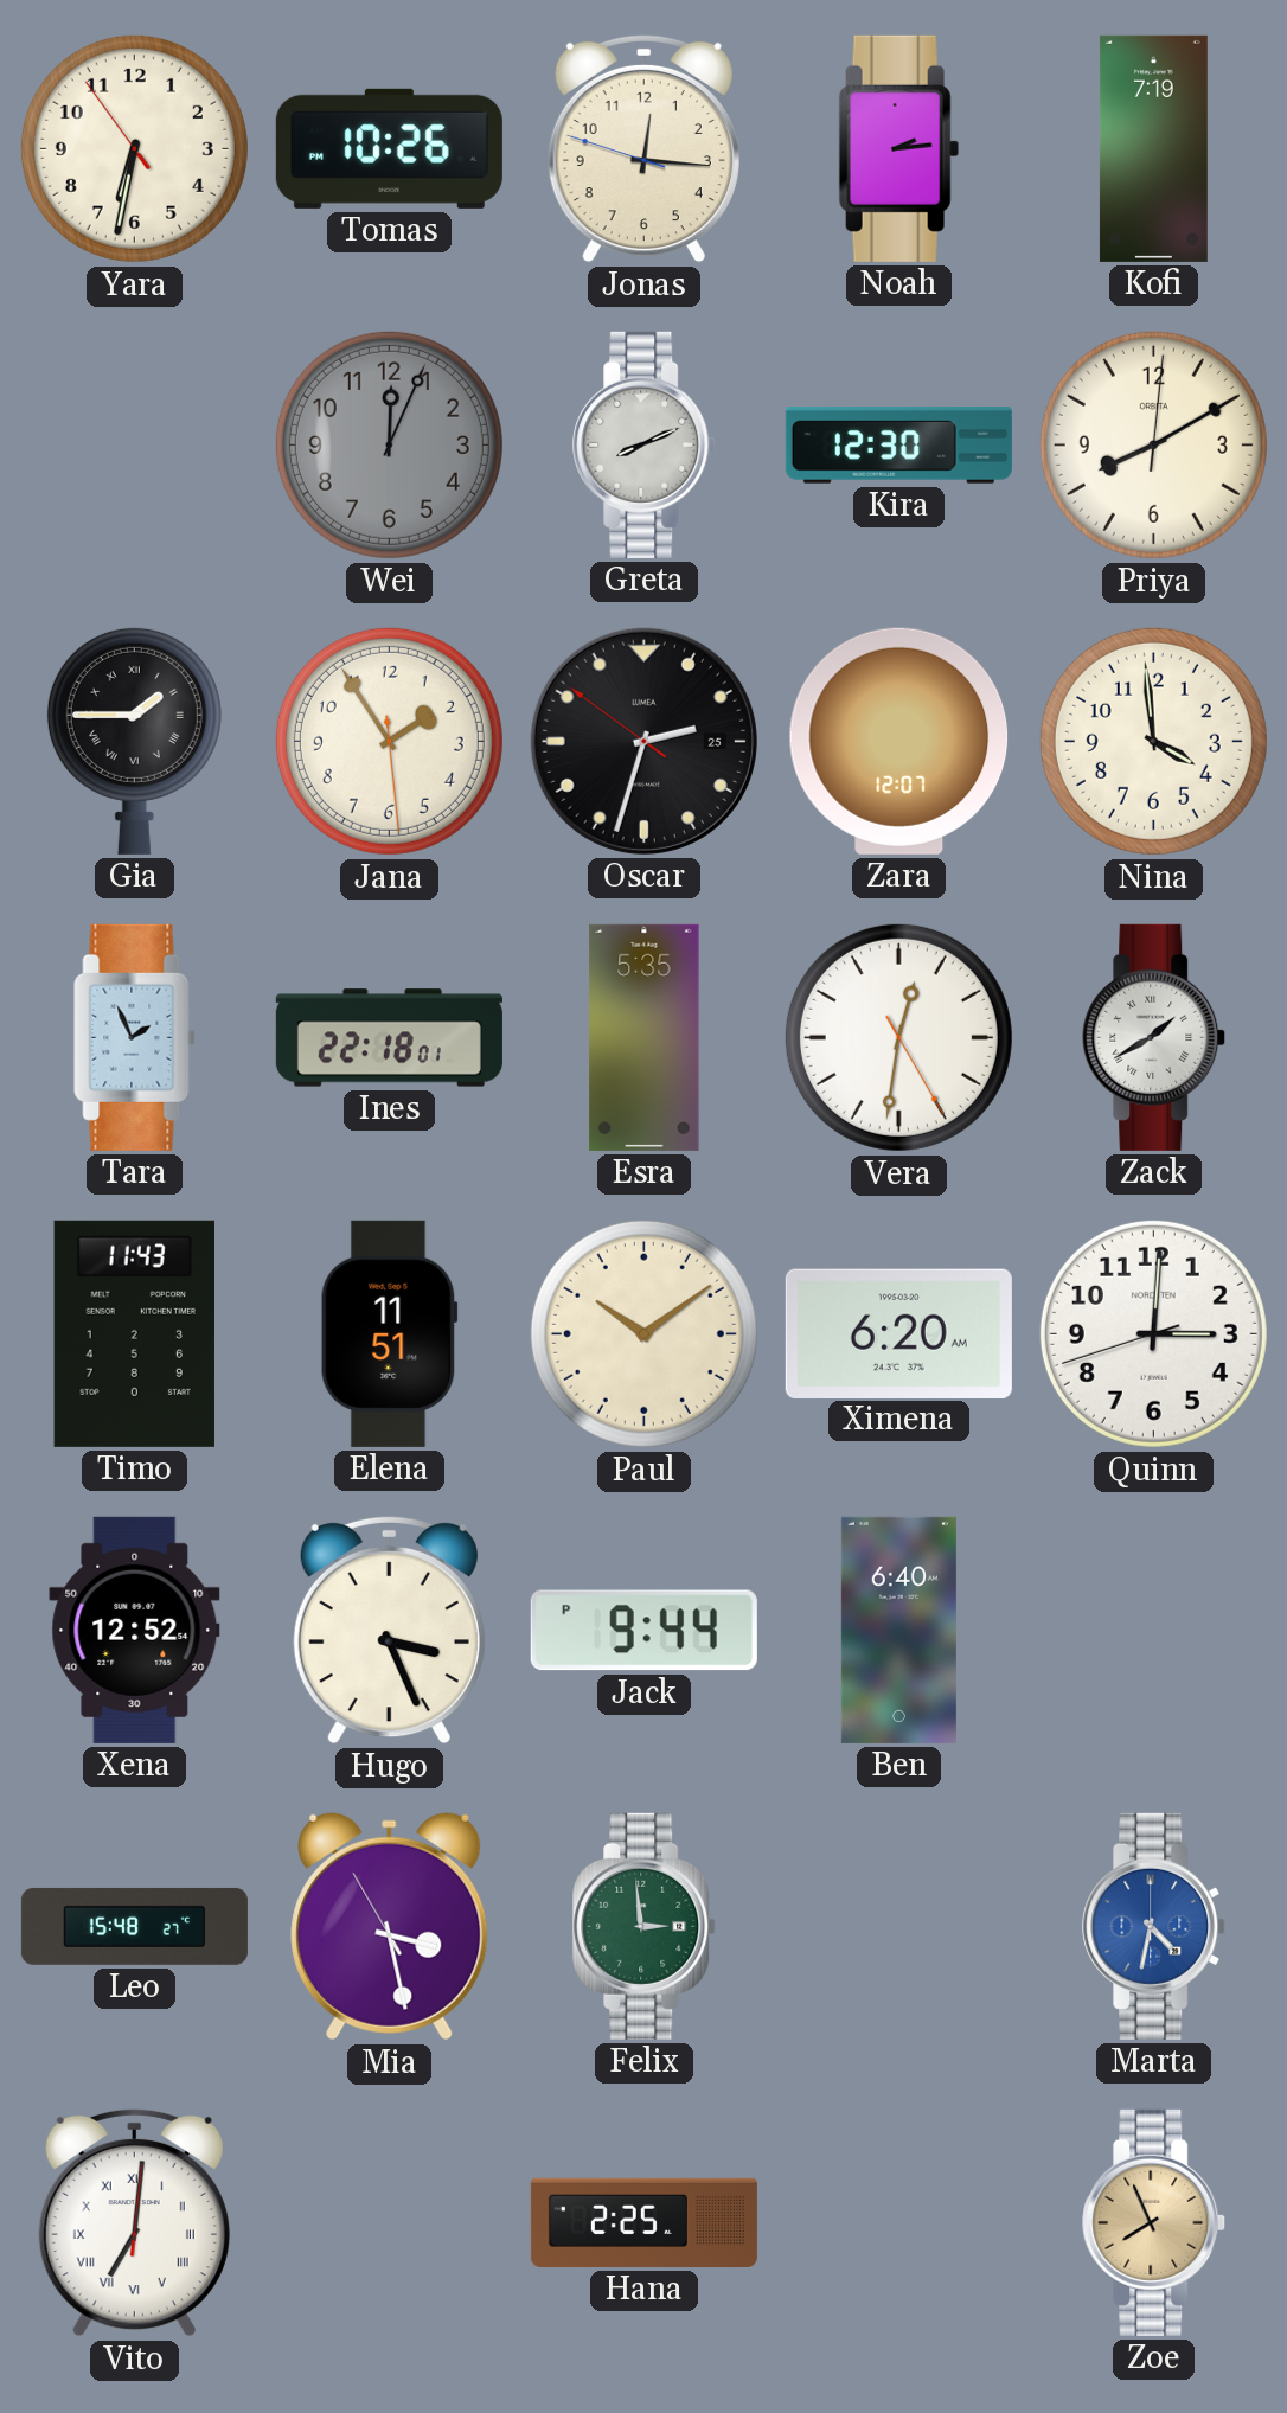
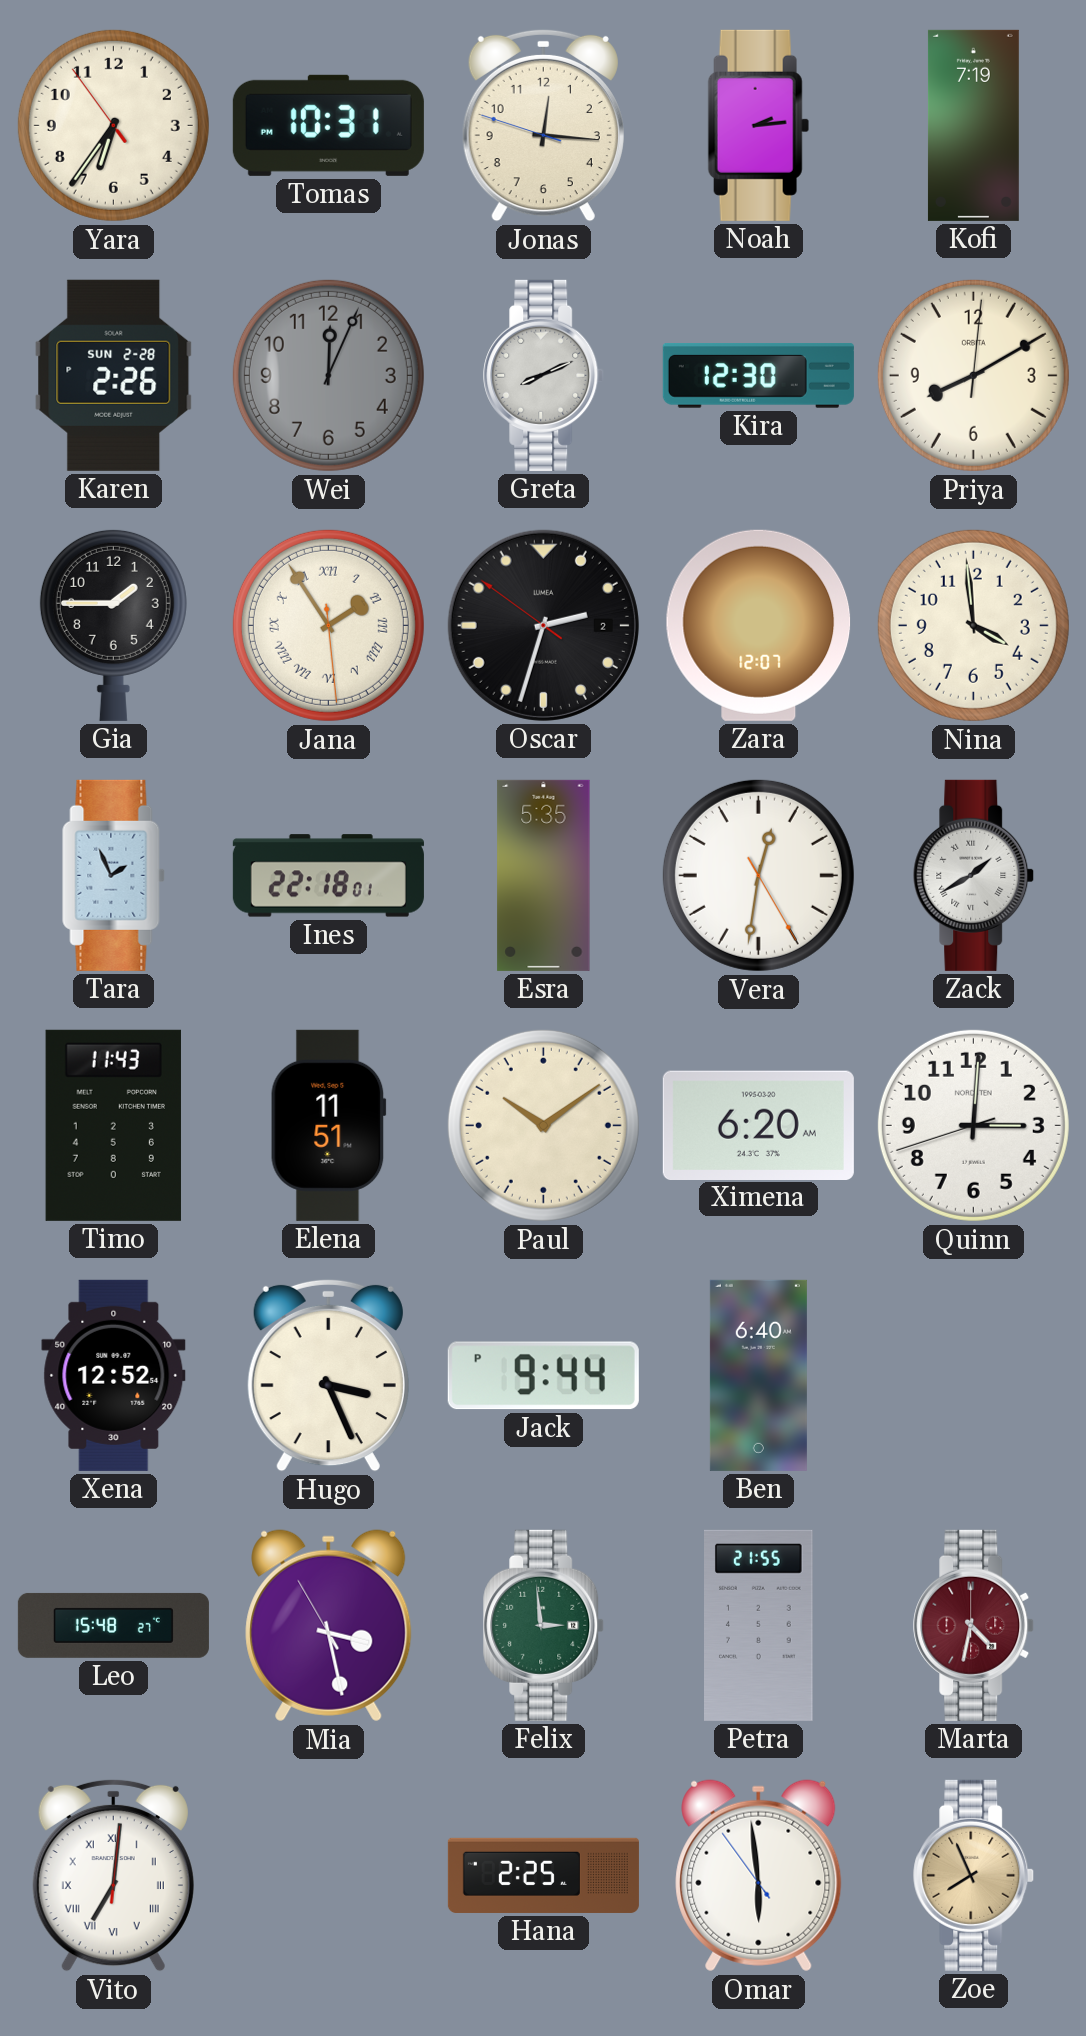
Yara: 6:31 -> 6:35 (113, 125)
Tomas: 10:26 -> 10:31 (328, 125)
Karen: none -> 2:26 (114, 375)
Gia numerals: Roman -> Arabic (113, 625)
Jana numerals: Arabic -> Roman (328, 625)
Oscar date: 25 -> 2 (543, 625)
Petra: none -> 21:55 (759, 1625)
Marta dial: blue -> burgundy (974, 1625)
Omar: none -> 5:58 (759, 1876)
